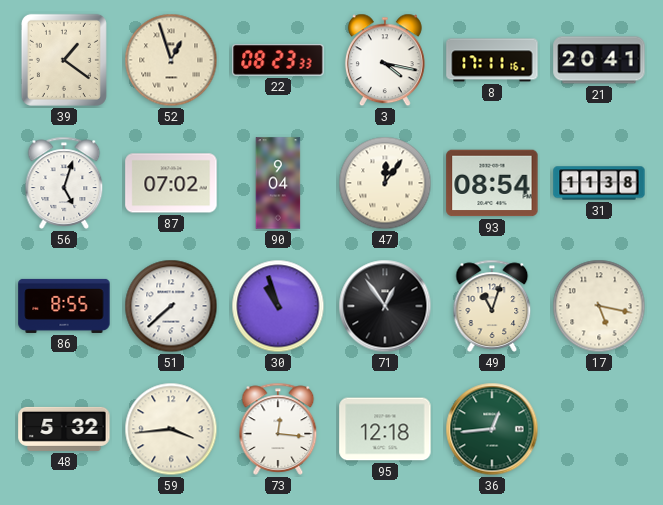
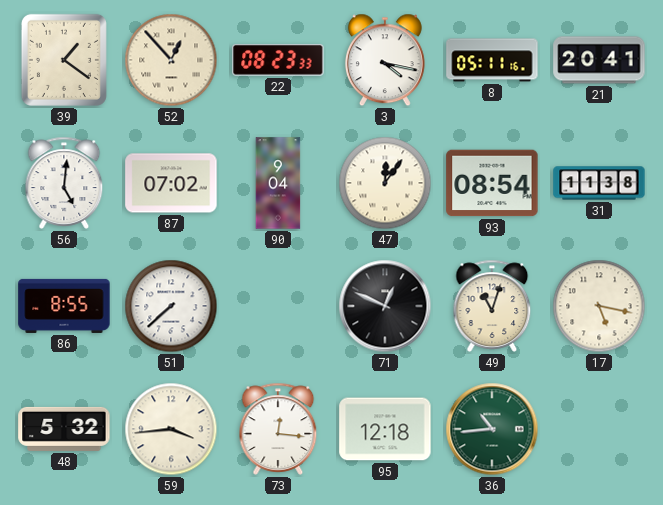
52: 12:57 -> 12:53 (171, 60)
8: 17:11 -> 05:11 (492, 60)
56: 5:03 -> 5:01 (64, 183)
30: 10:57 -> none (278, 306)
71: 12:54 -> 12:49 (385, 306)
36: 12:44 -> 10:44 (492, 429)
